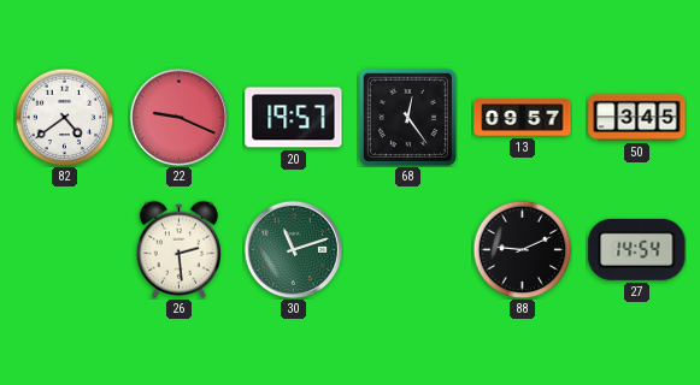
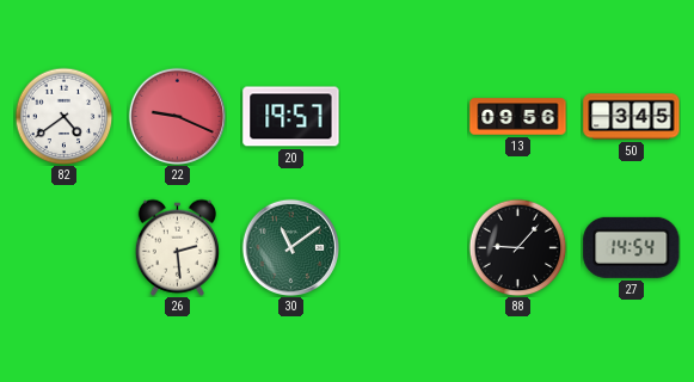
68: 12:24 -> none (407, 117)
13: 09:57 -> 09:56 (518, 117)
30: 11:12 -> 11:09 (290, 247)
88: 9:11 -> 9:07 (517, 247)
